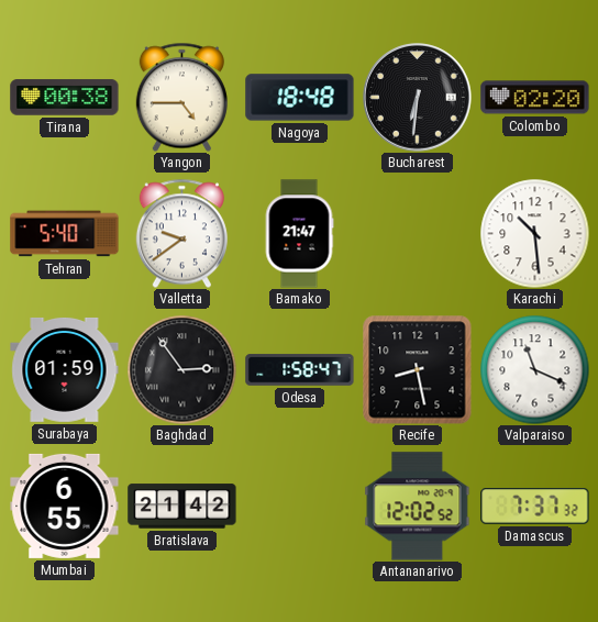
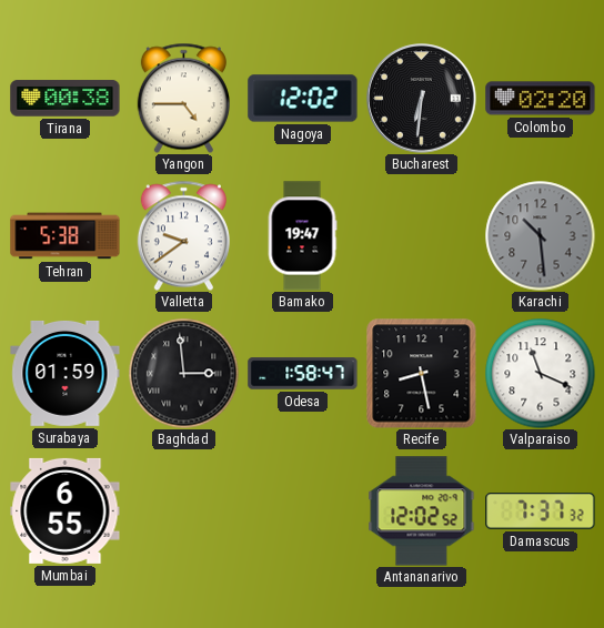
Nagoya: 18:48 -> 12:02 (303, 99)
Tehran: 5:40 -> 5:38 (66, 236)
Bamako: 21:47 -> 19:47 (302, 236)
Karachi dial: white -> grey (541, 236)
Baghdad: 2:54 -> 2:59 (184, 374)
Bratislava: 21:42 -> none (182, 507)
